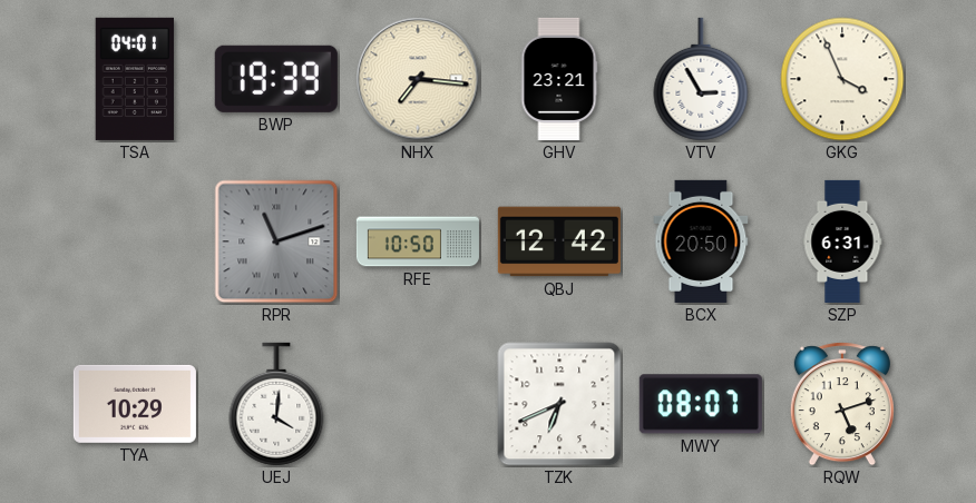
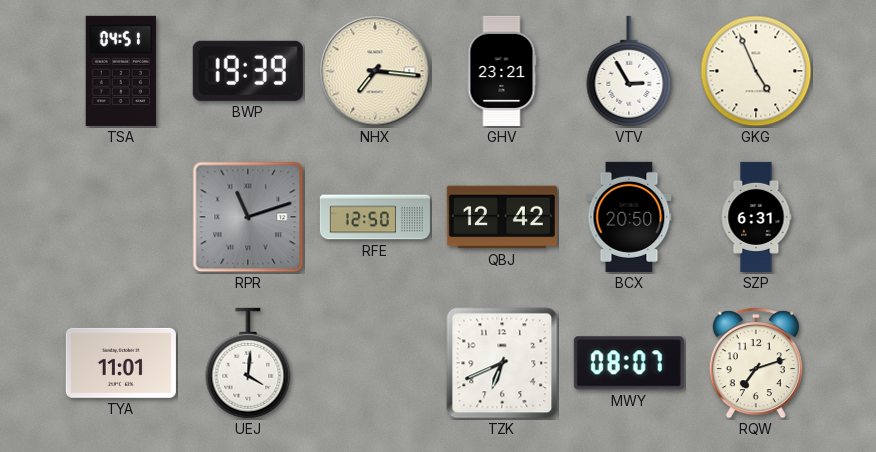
TSA: 04:01 -> 04:51 (120, 71)
GKG: 3:56 -> 4:56 (756, 71)
RFE: 10:50 -> 12:50 (375, 217)
TYA: 10:29 -> 11:01 (121, 363)
RQW: 5:12 -> 7:12 (756, 363)
